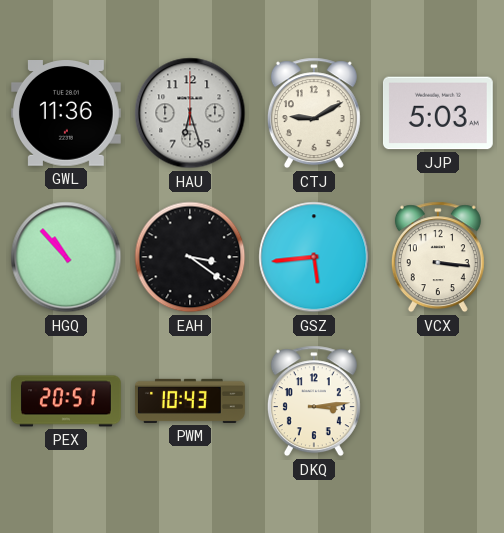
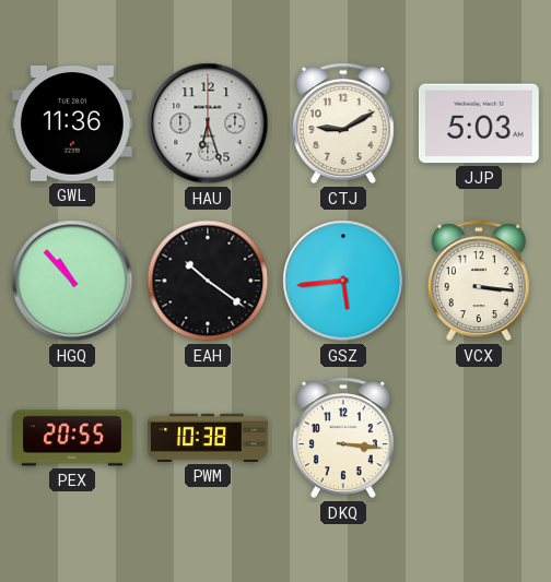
EAH: 3:21 -> 10:21 (208, 281)
PEX: 20:51 -> 20:55 (73, 438)
PWM: 10:43 -> 10:38 (209, 438)
DKQ: 3:14 -> 3:16 (343, 438)
